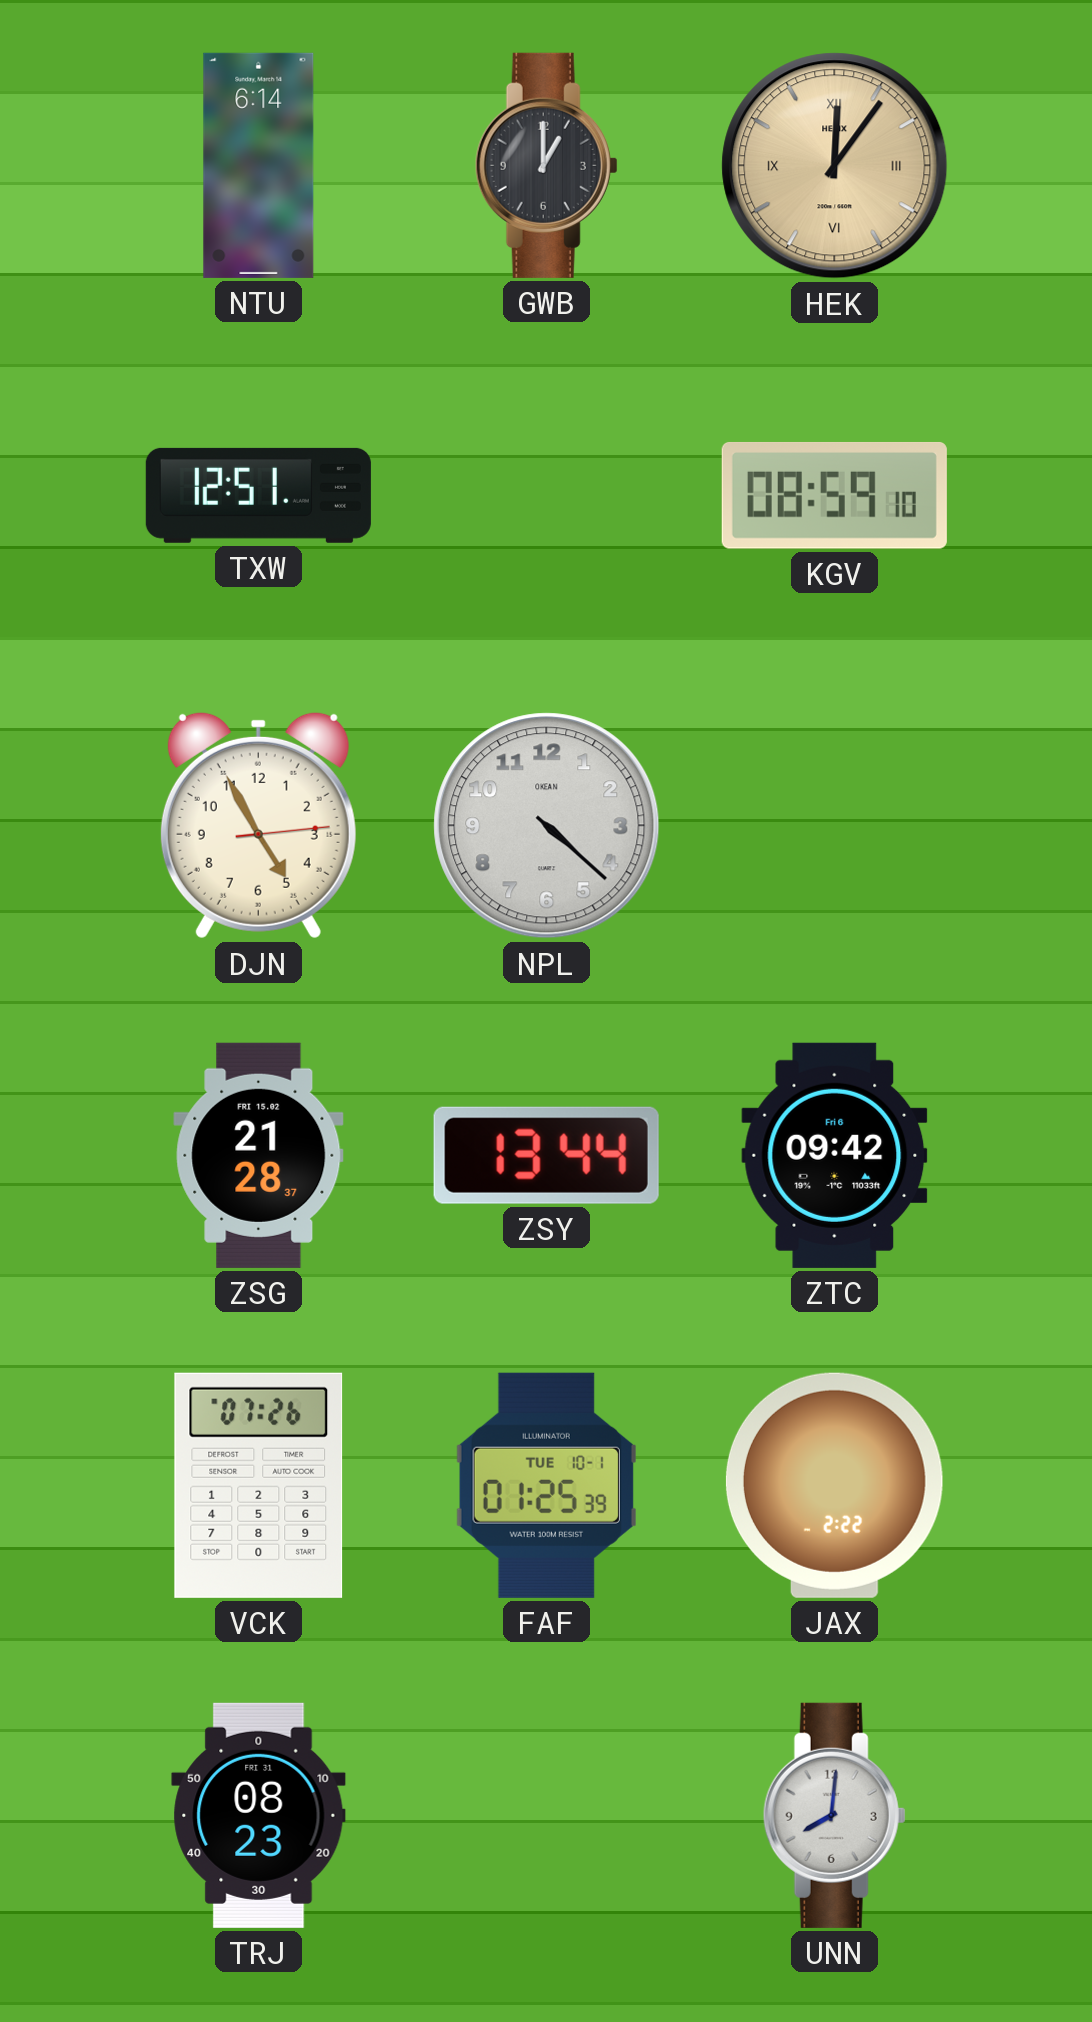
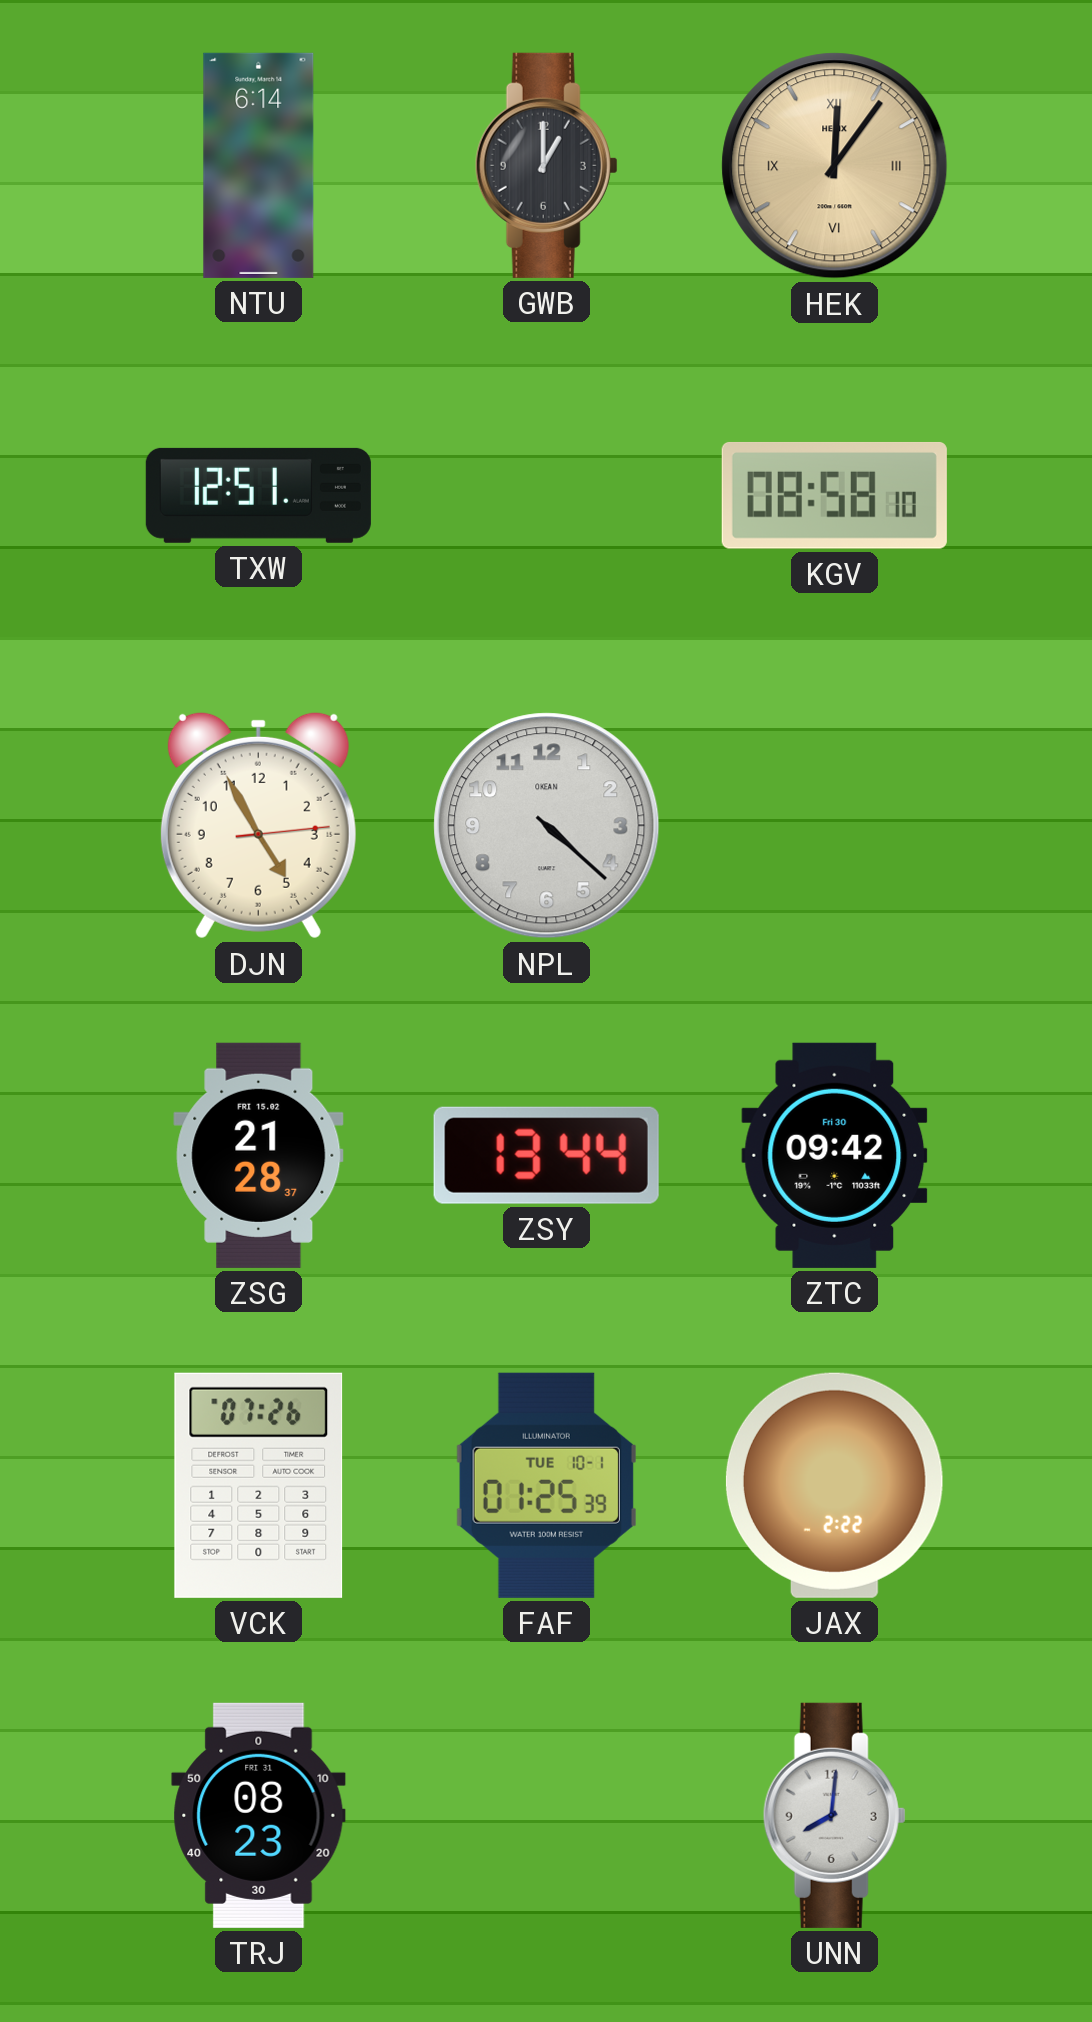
KGV: 08:59 -> 08:58 (834, 495)
ZTC date: Fri 6 -> Fri 30 (835, 1155)
